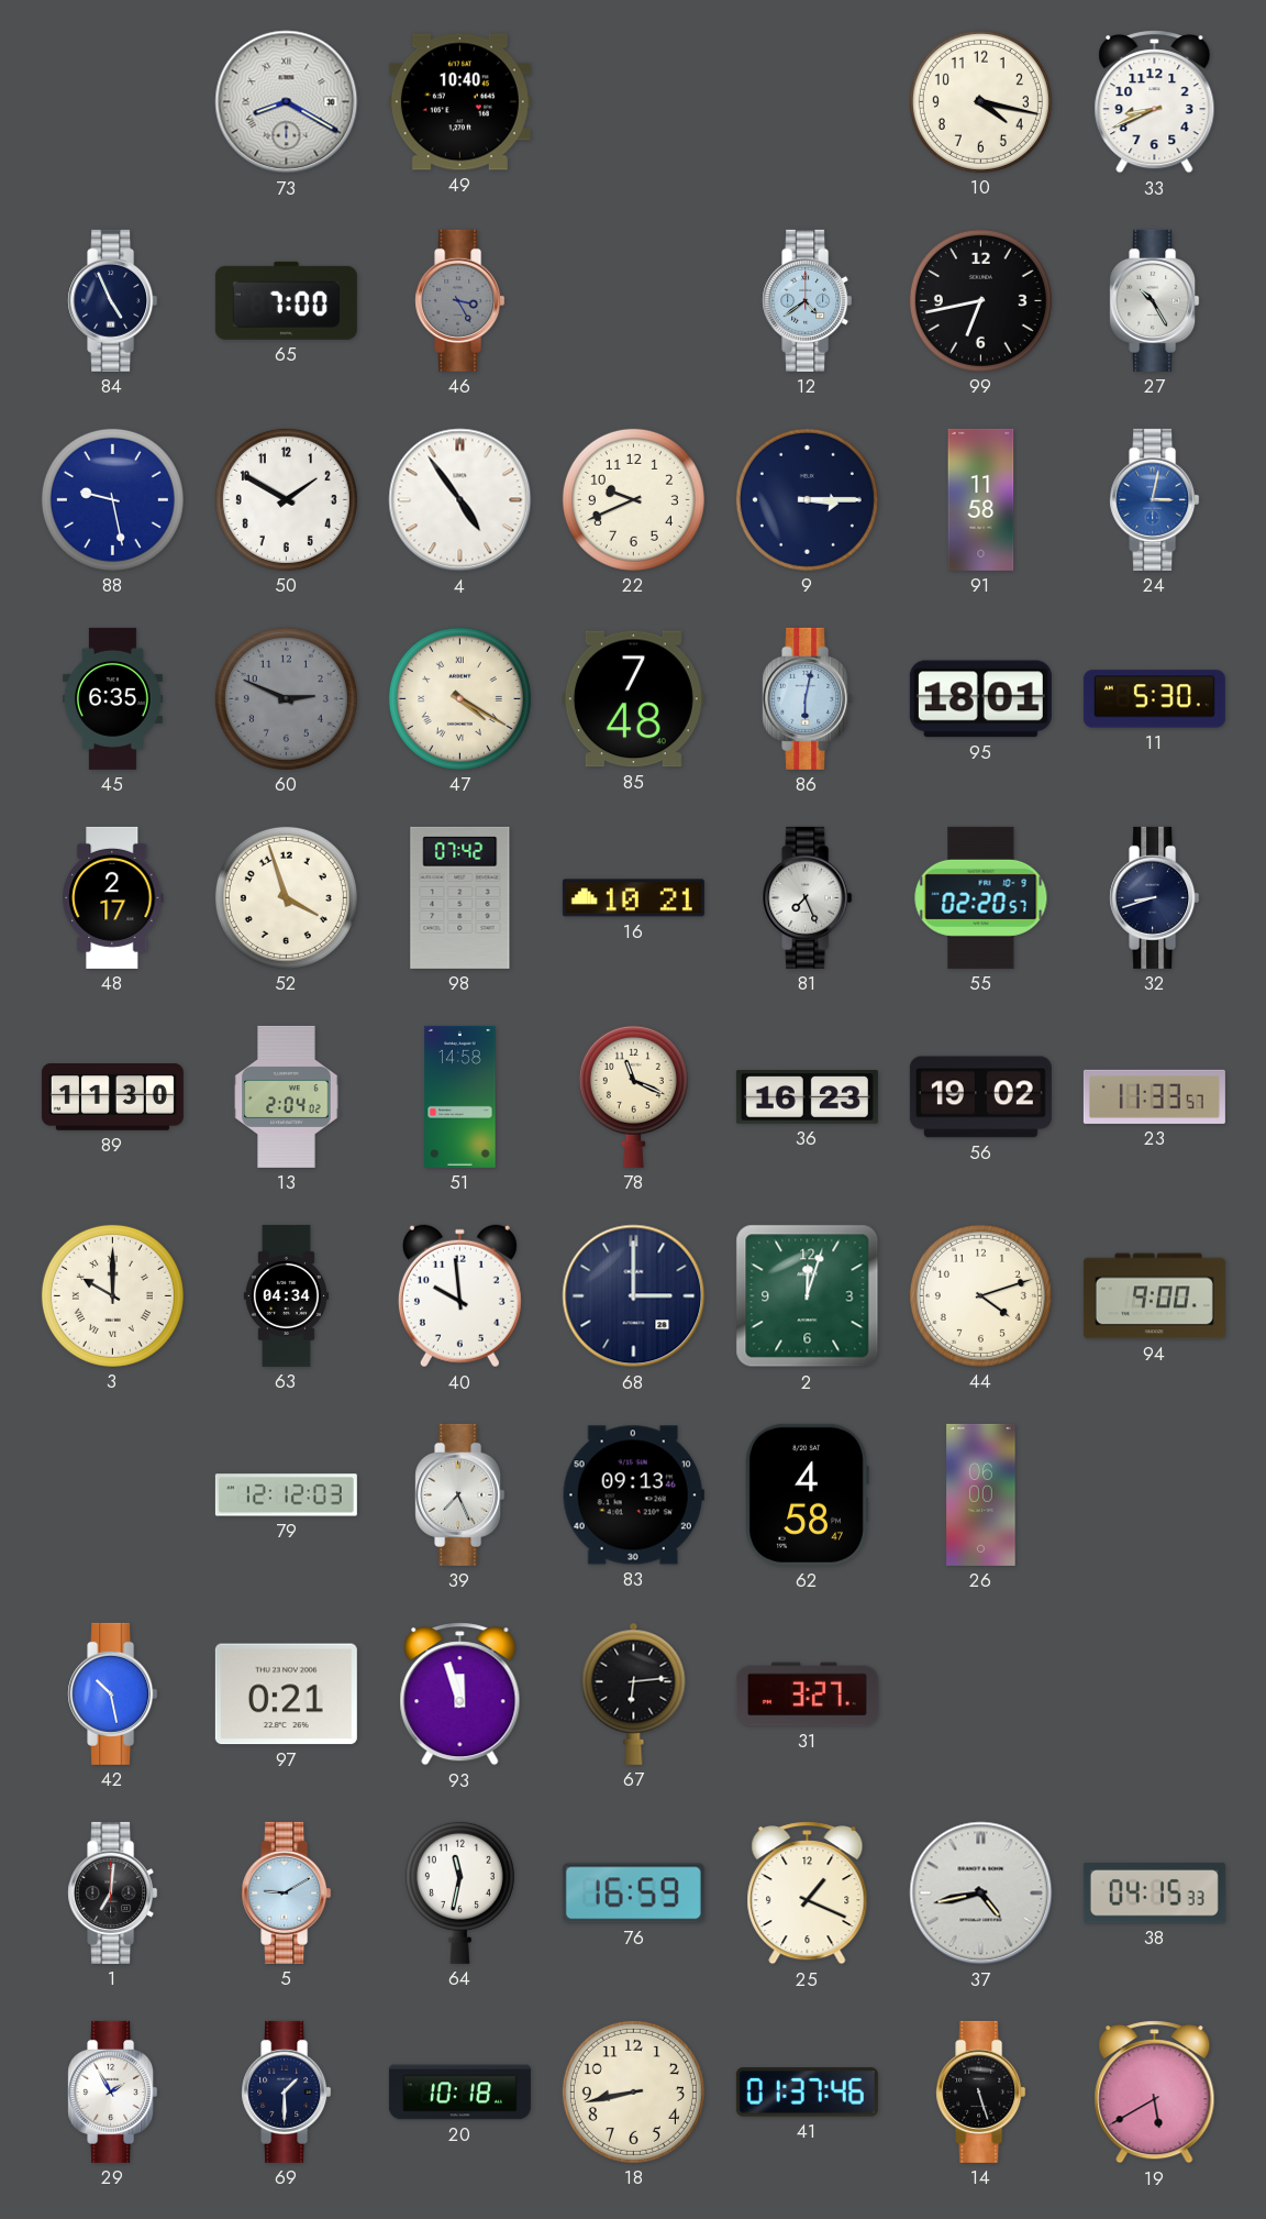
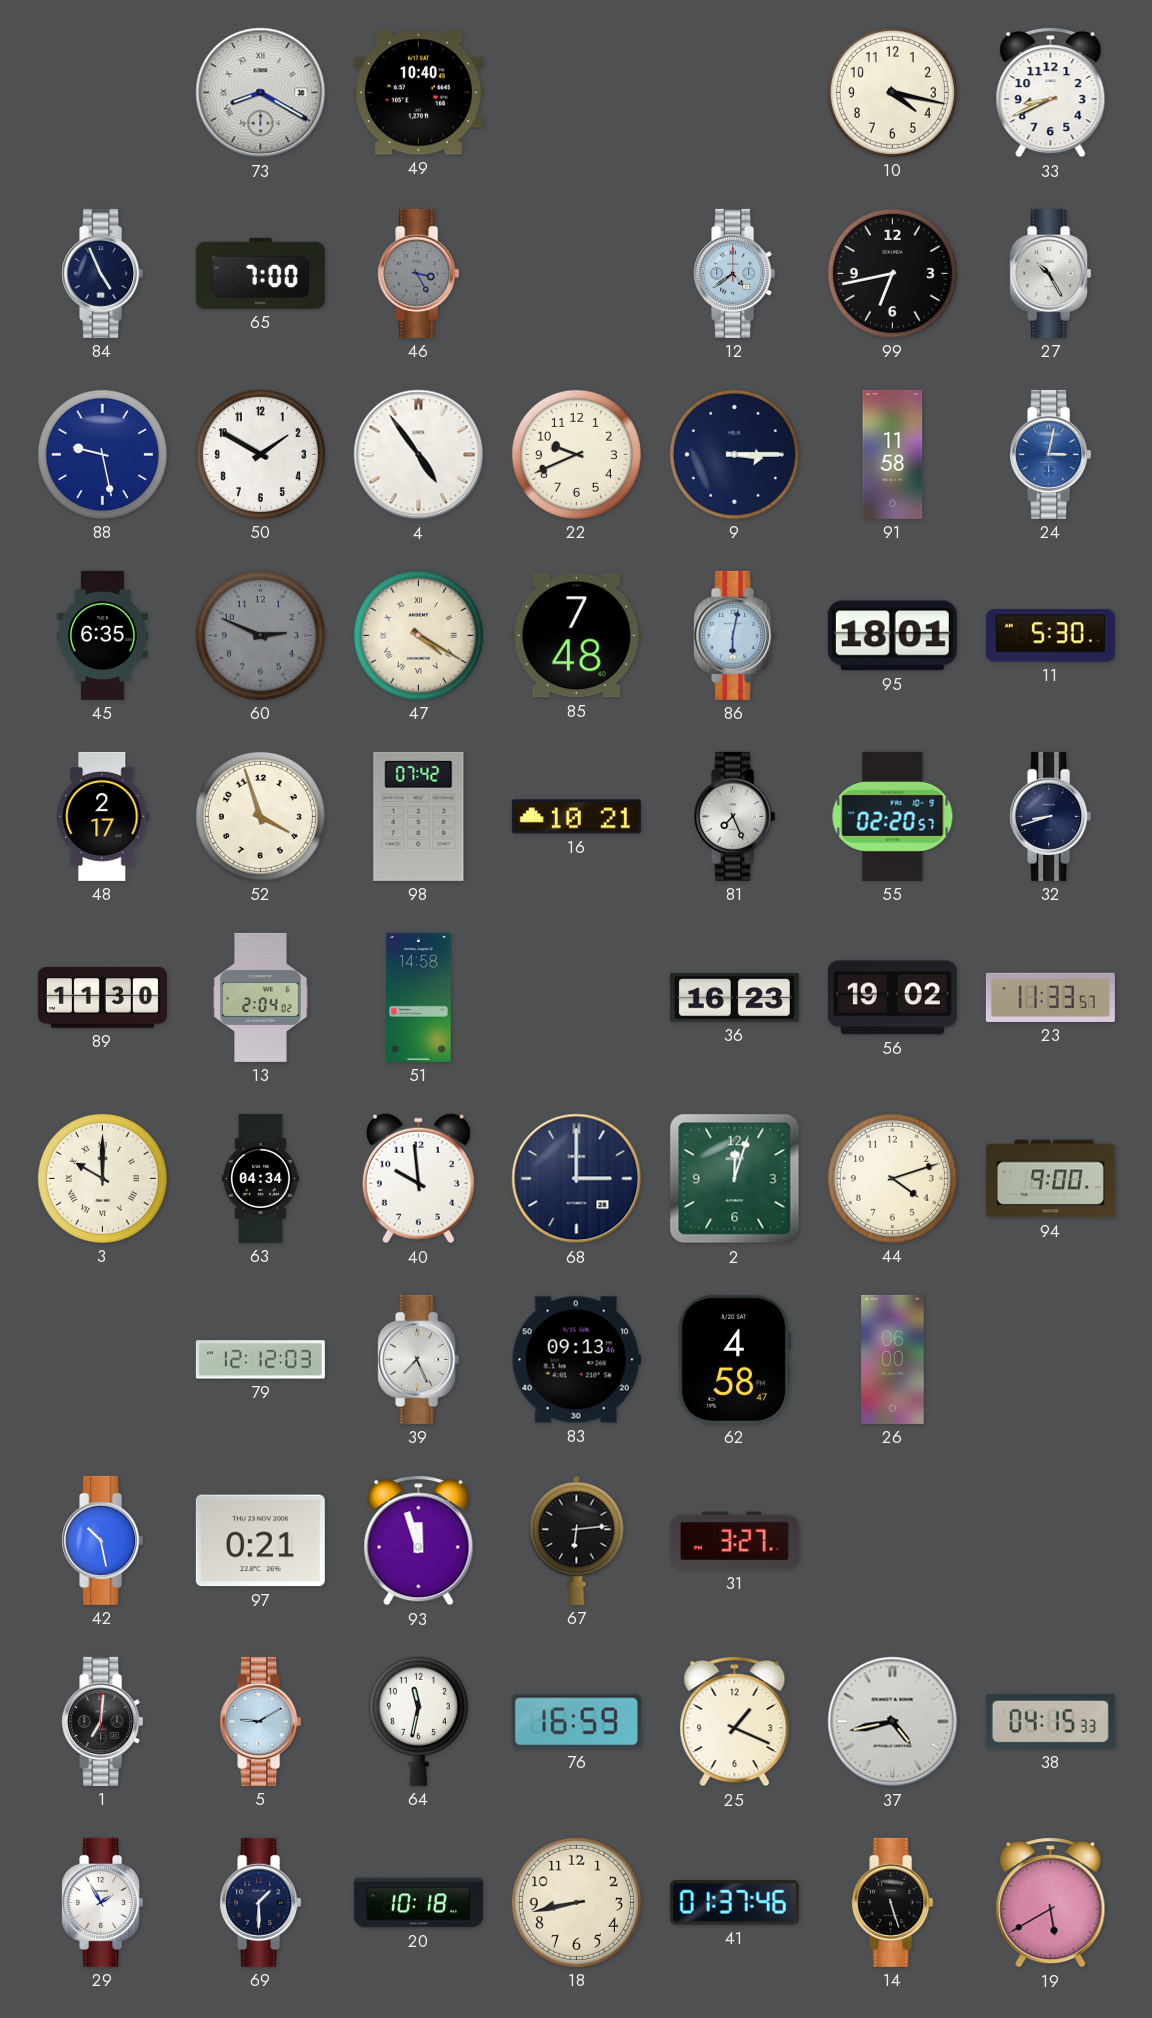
78: 11:19 -> none (633, 1096)
